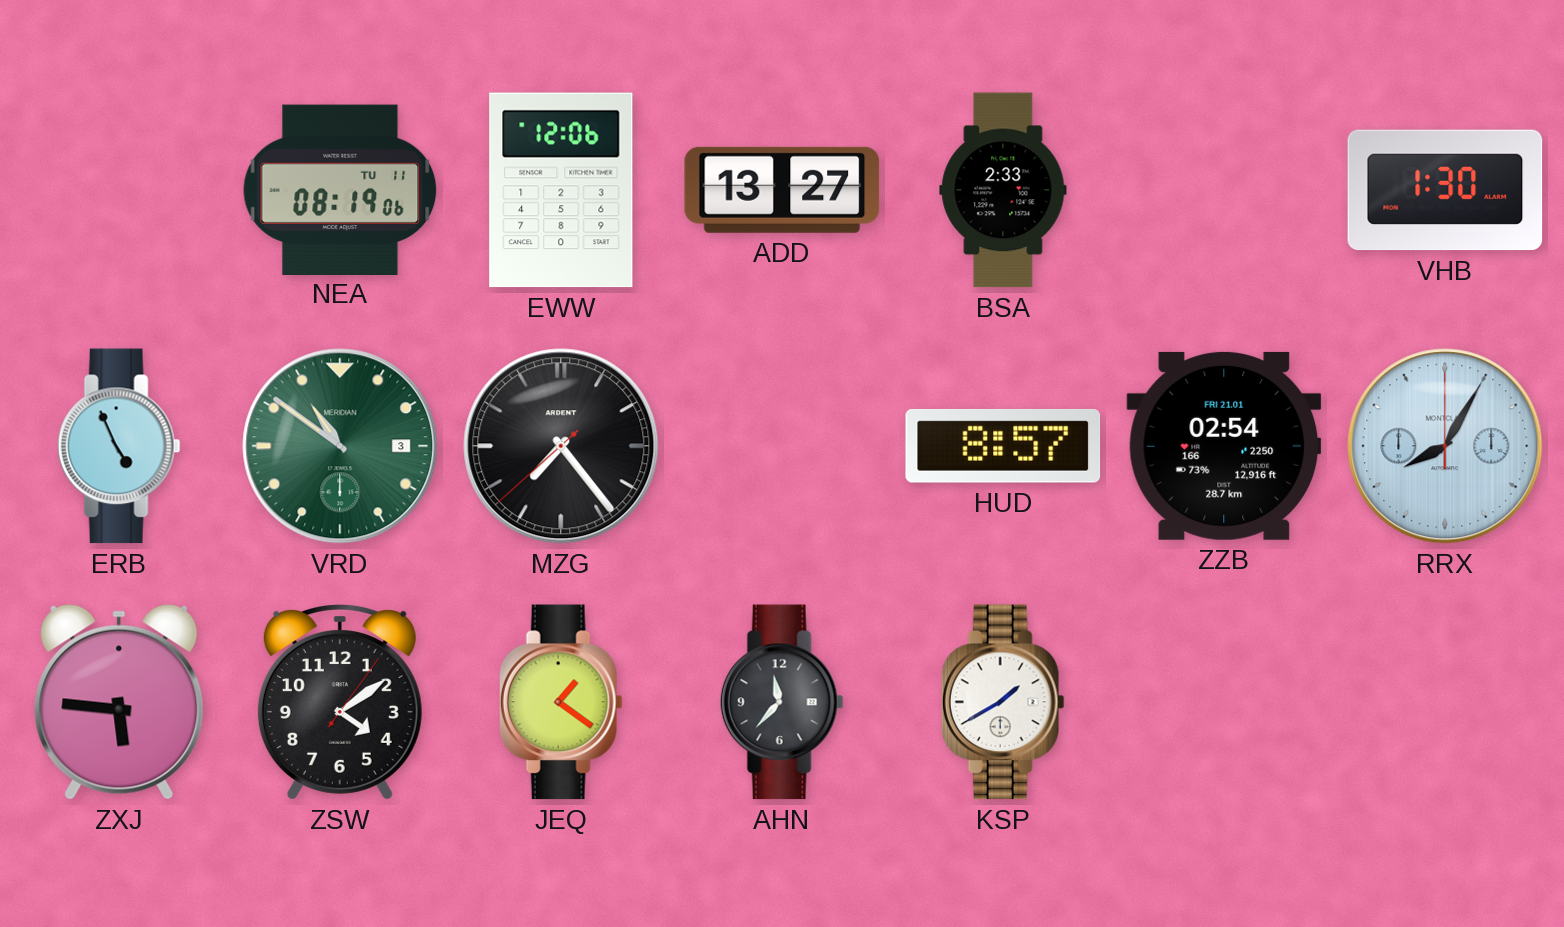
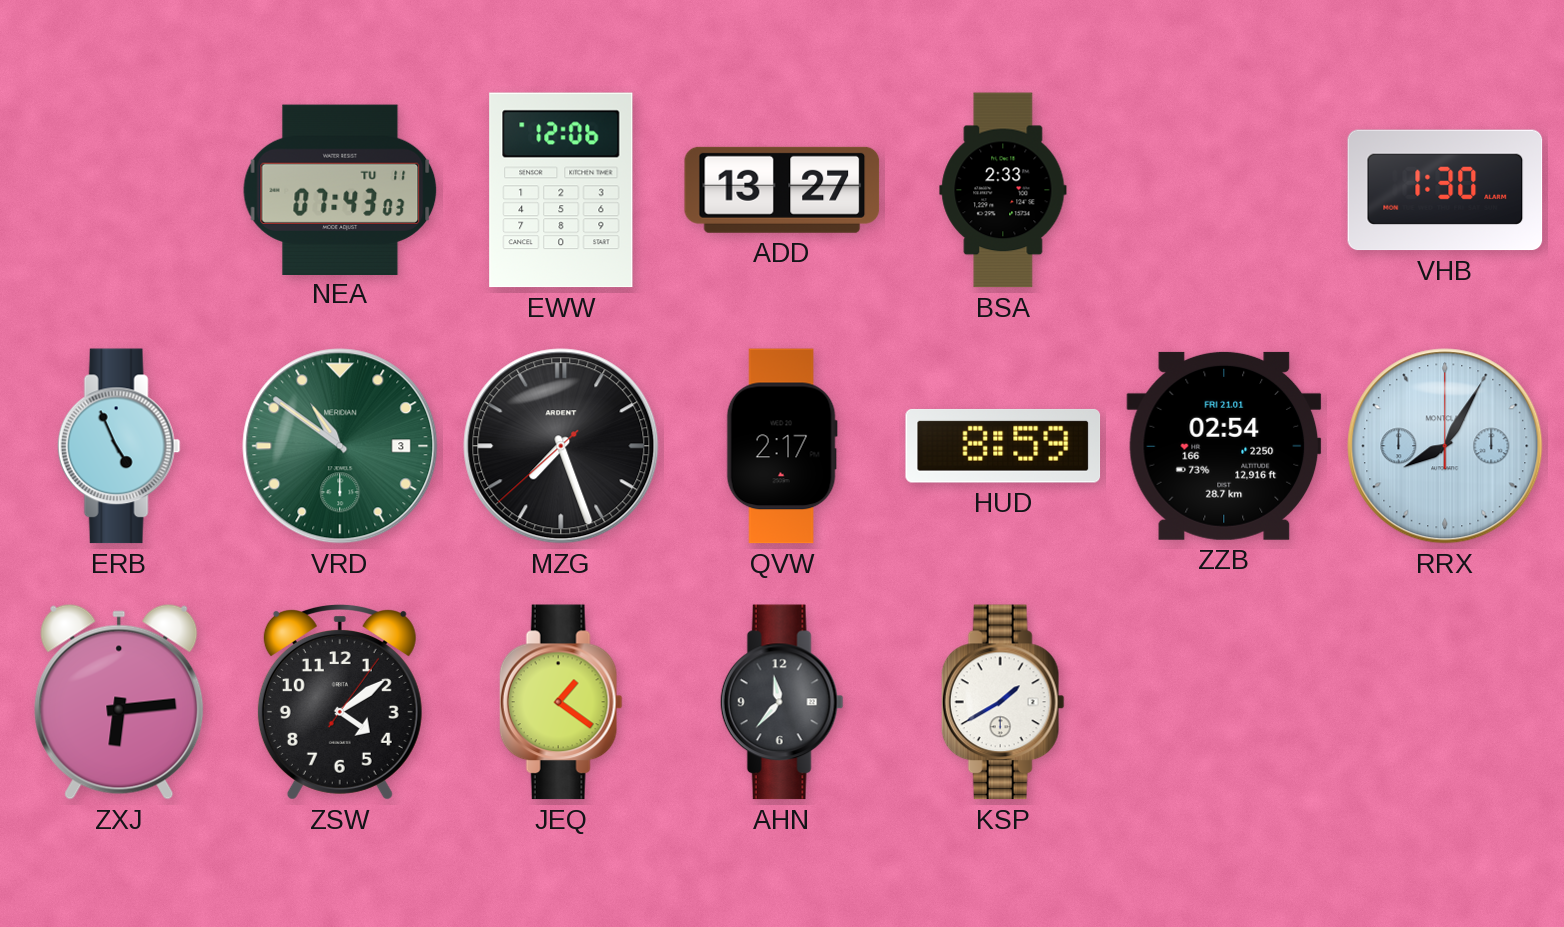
NEA: 08:19 -> 07:43 (340, 189)
MZG: 7:23 -> 7:26 (561, 446)
QVW: none -> 2:17 (782, 446)
HUD: 8:57 -> 8:59 (1003, 446)
ZXJ: 5:46 -> 6:14 (119, 702)
